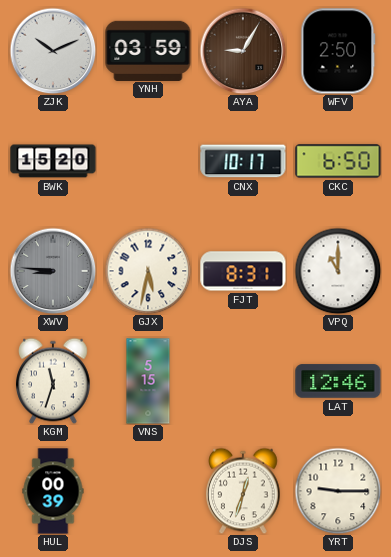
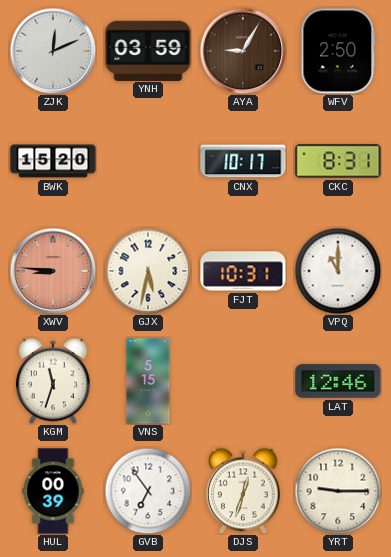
ZJK: 10:11 -> 12:11 (53, 51)
CKC: 6:50 -> 8:31 (338, 161)
XWV dial: grey -> salmon (53, 271)
FJT: 8:31 -> 10:31 (243, 271)
GVB: none -> 6:54 (148, 491)
